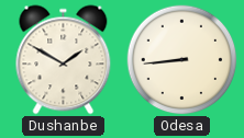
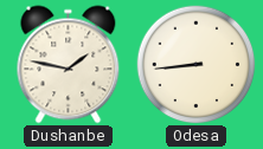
Dushanbe: 1:50 -> 1:47 (69, 65)
